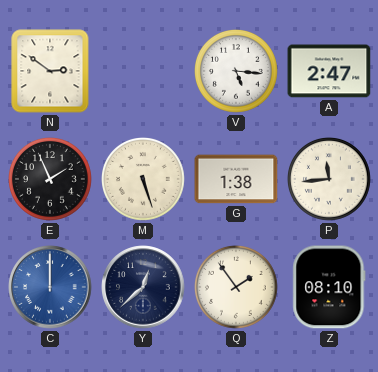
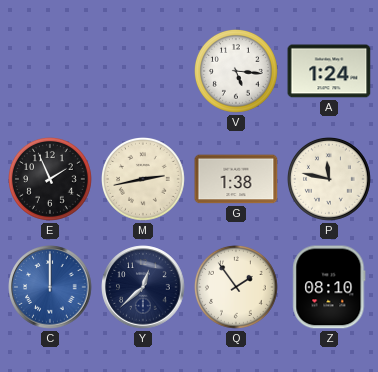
N: 2:51 -> none (50, 71)
A: 2:47 -> 1:24 (329, 71)
M: 5:27 -> 2:43 (144, 180)
P: 11:44 -> 11:47 (330, 180)
